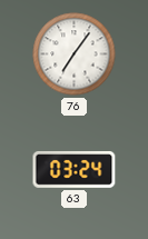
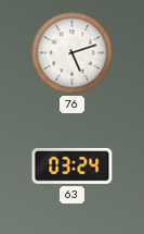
76: 7:06 -> 5:12 (73, 53)
